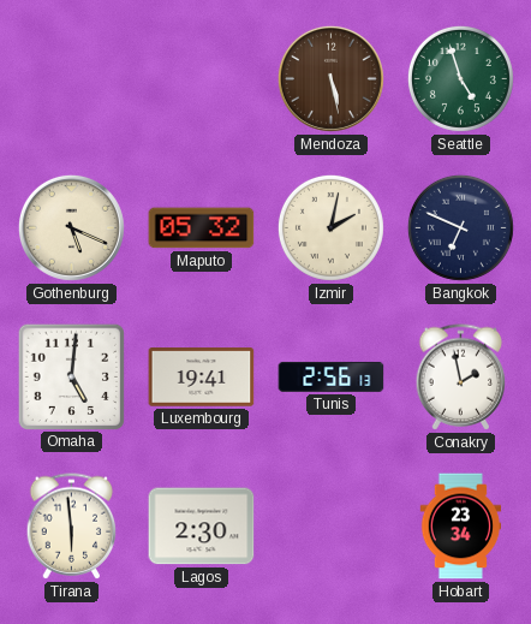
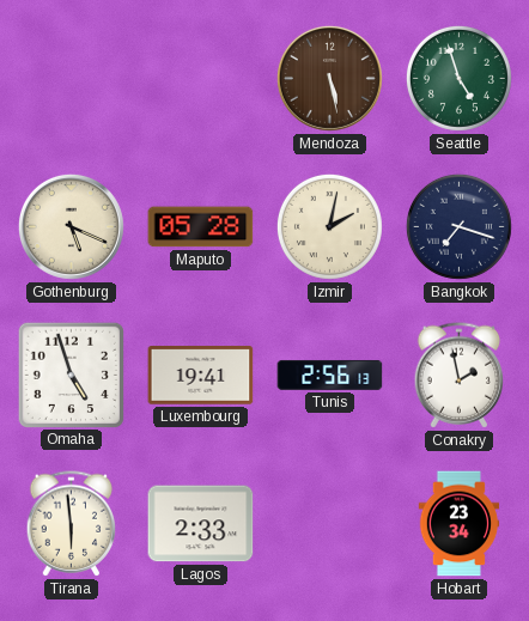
Maputo: 05:32 -> 05:28 (201, 227)
Bangkok: 6:49 -> 7:18 (458, 226)
Omaha: 5:01 -> 4:57 (71, 375)
Lagos: 2:30 -> 2:33 (201, 524)
